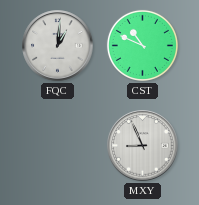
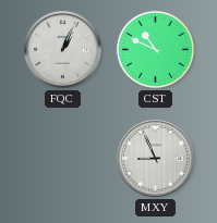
FQC: 1:01 -> 1:04 (63, 50)
